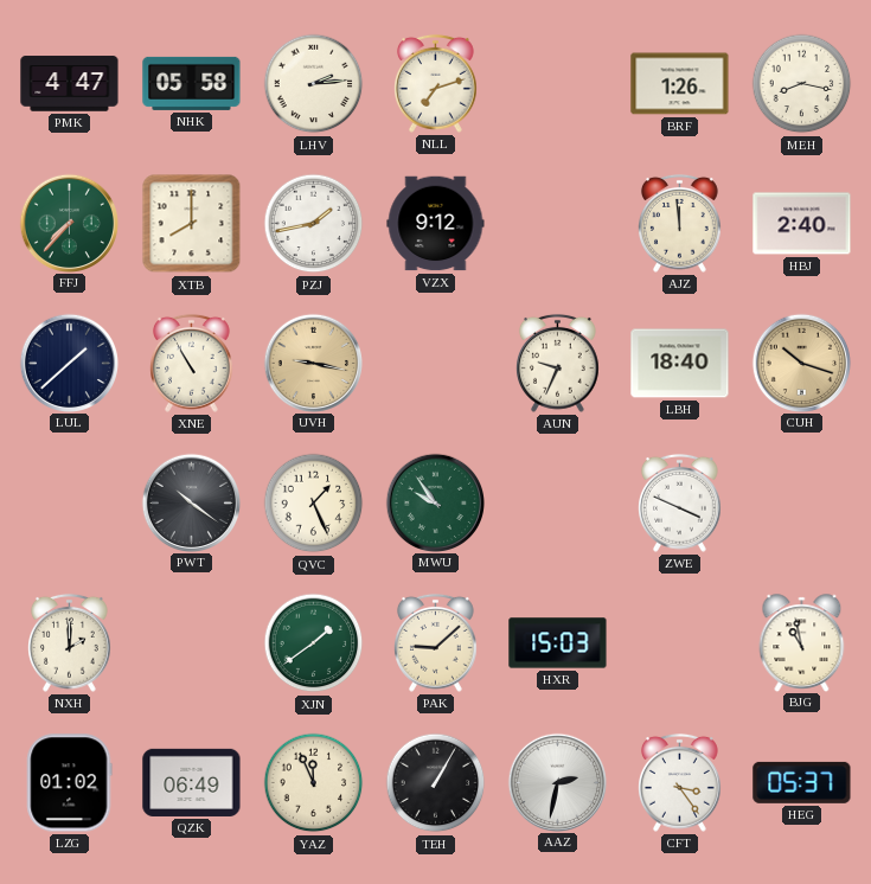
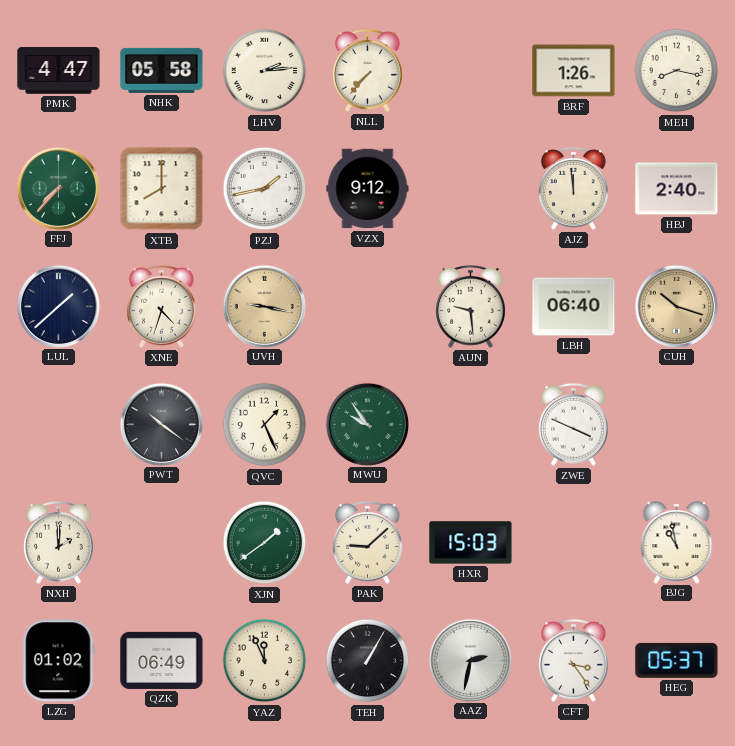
NLL: 7:12 -> 7:37 (368, 70)
XNE: 10:55 -> 4:33 (162, 306)
AUN: 9:34 -> 9:29 (471, 306)
LBH: 18:40 -> 06:40 (574, 307)
